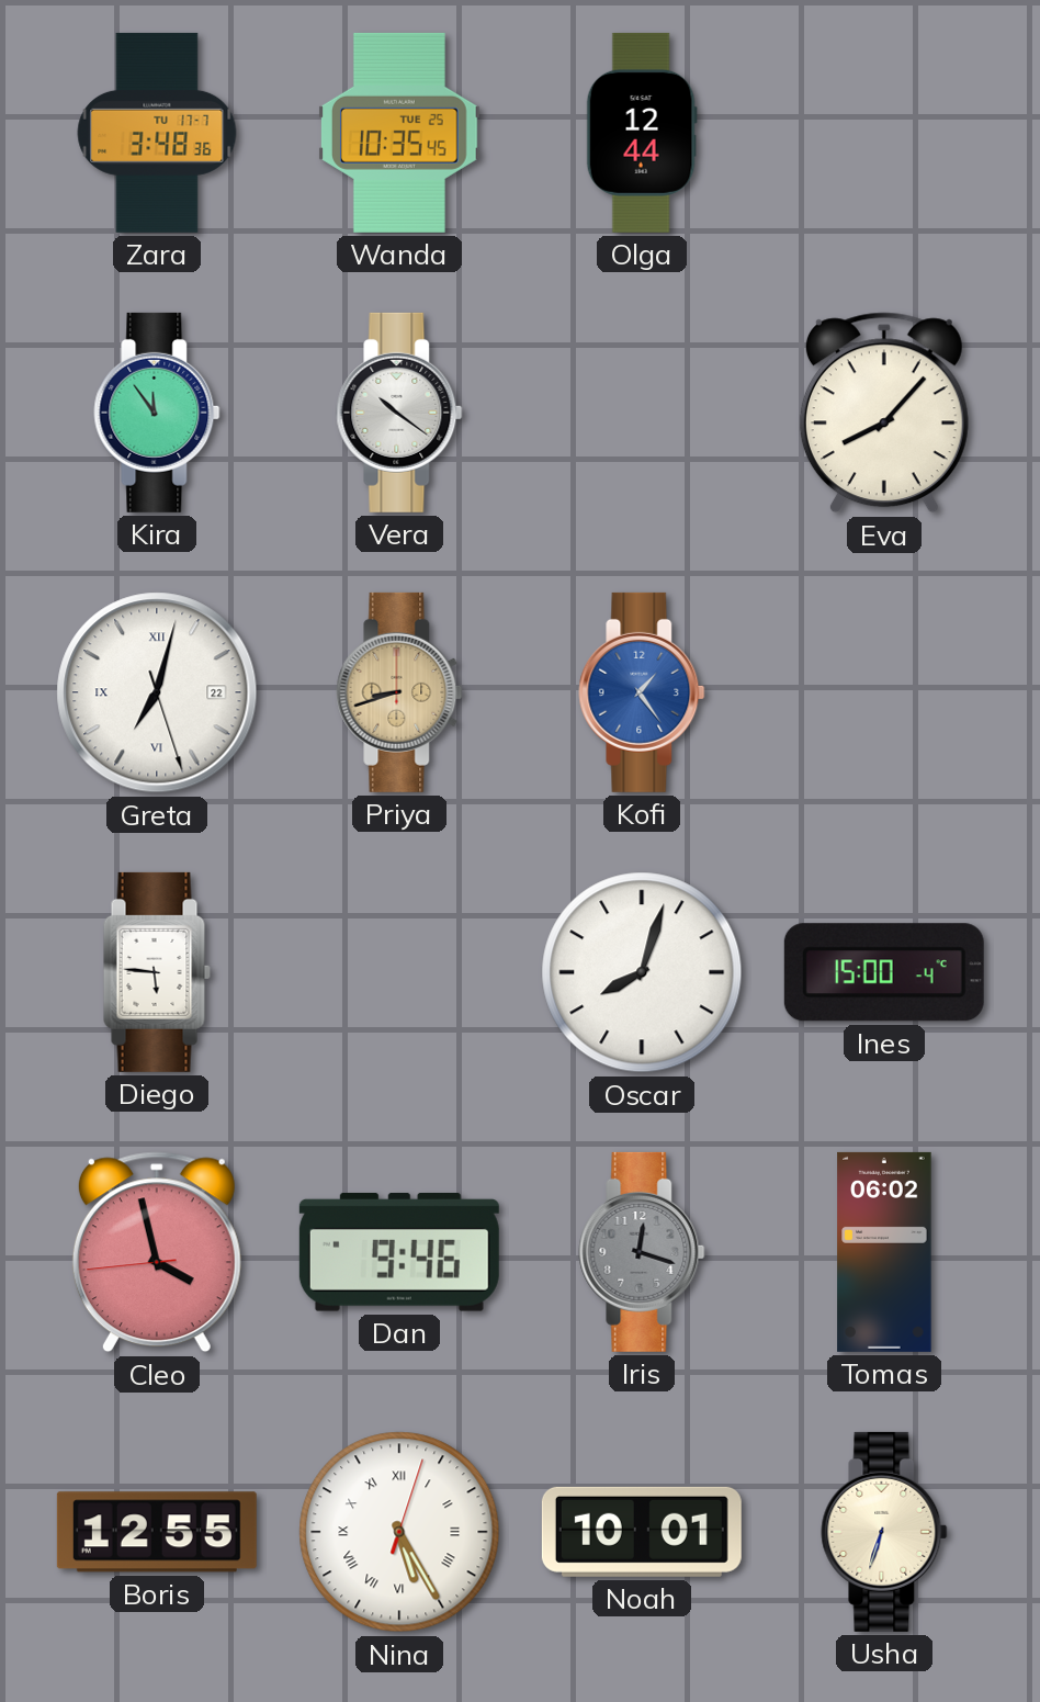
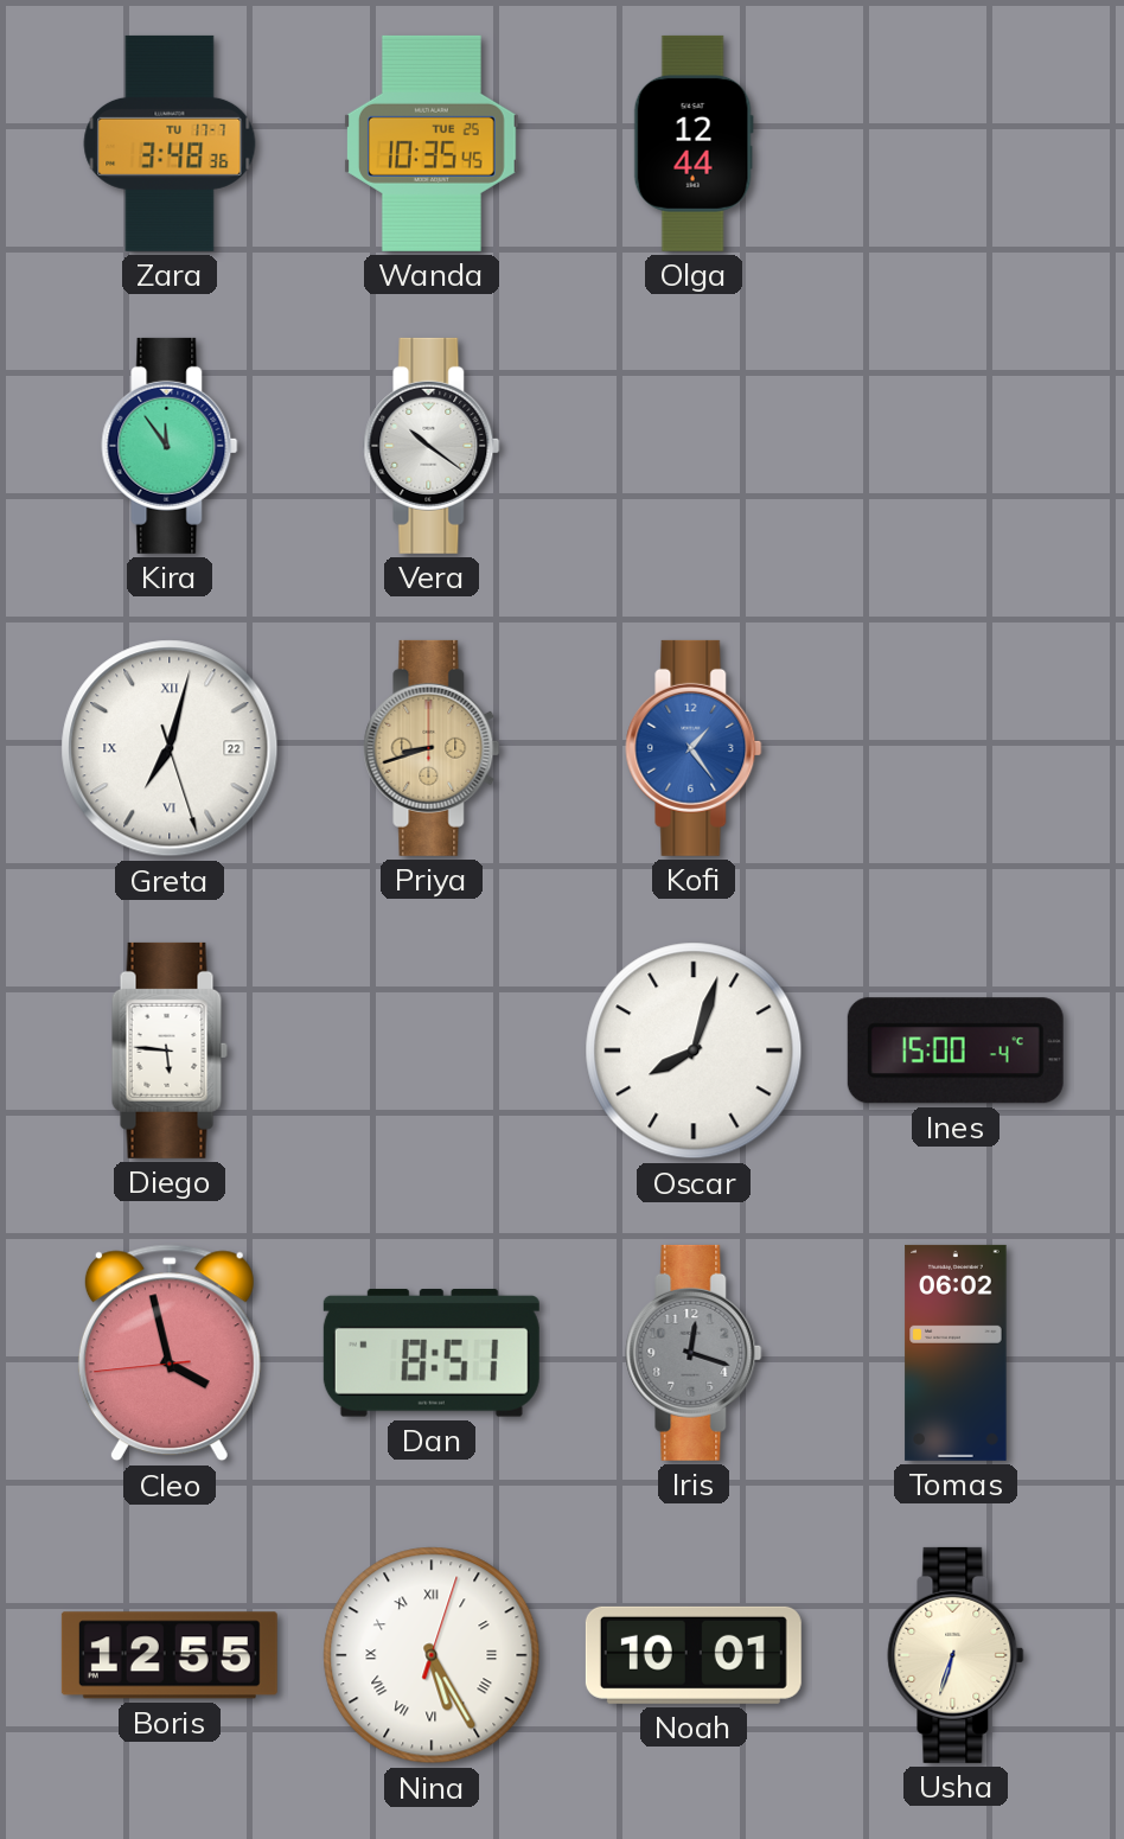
Eva: 8:07 -> none (884, 413)
Dan: 9:46 -> 8:51 (432, 1353)
